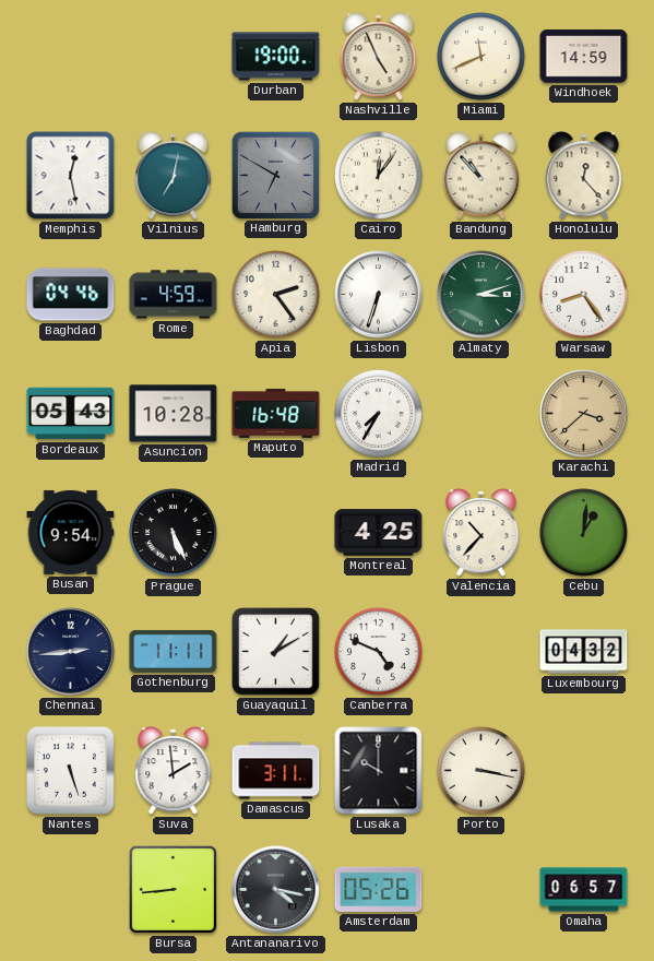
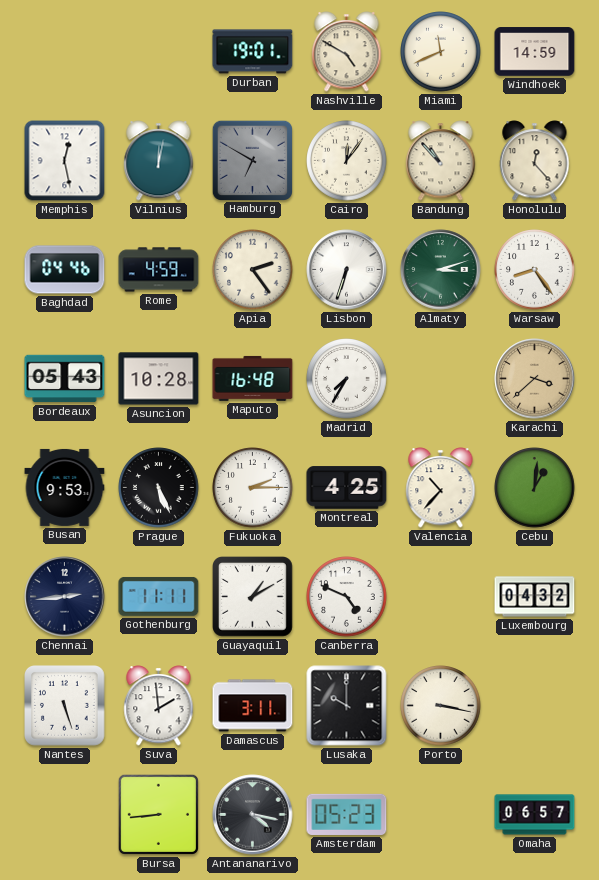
Durban: 19:00 -> 19:01 (253, 52)
Nashville: 4:56 -> 4:50 (347, 52)
Vilnius: 7:02 -> 12:02 (159, 161)
Busan: 9:54 -> 9:53 (65, 487)
Fukuoka: none -> 2:15 (253, 488)
Amsterdam: 05:26 -> 05:23 (347, 814)
